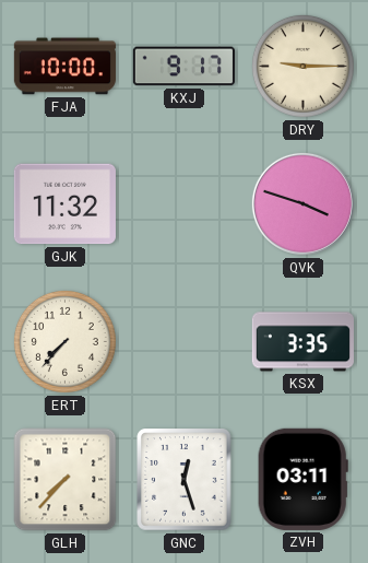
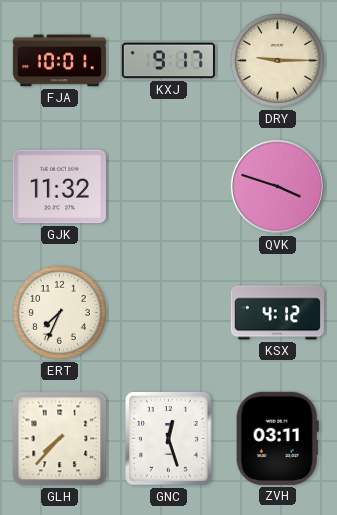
FJA: 10:00 -> 10:01 (59, 61)
ERT: 7:37 -> 7:34 (59, 312)
KSX: 3:35 -> 4:12 (277, 313)
